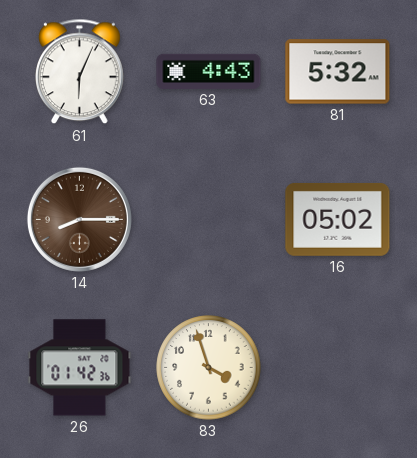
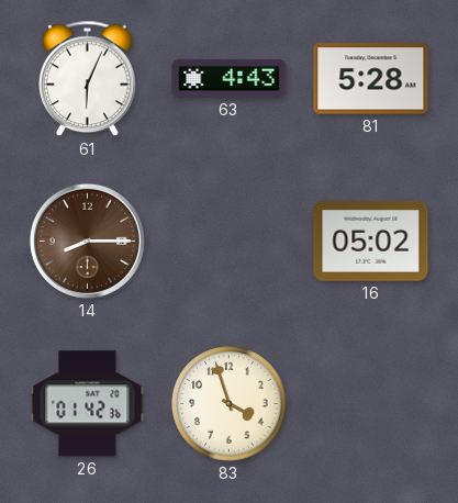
81: 5:32 -> 5:28 (371, 79)
